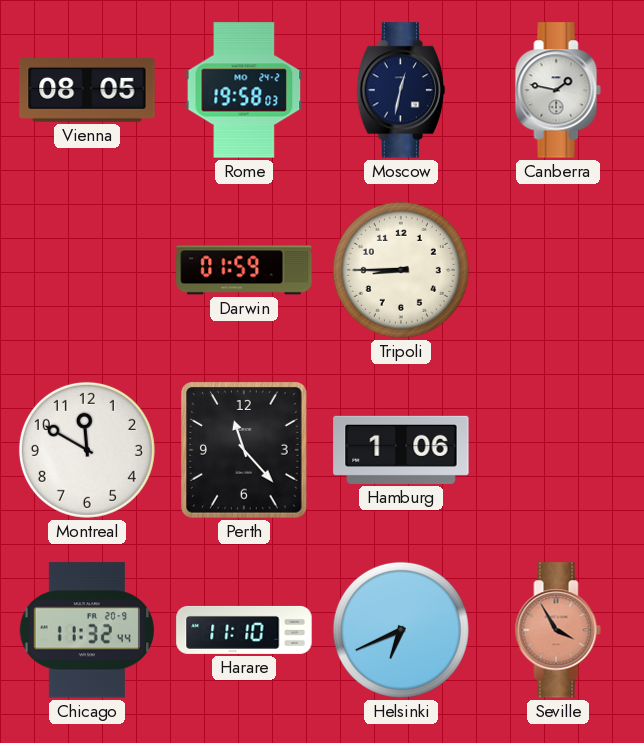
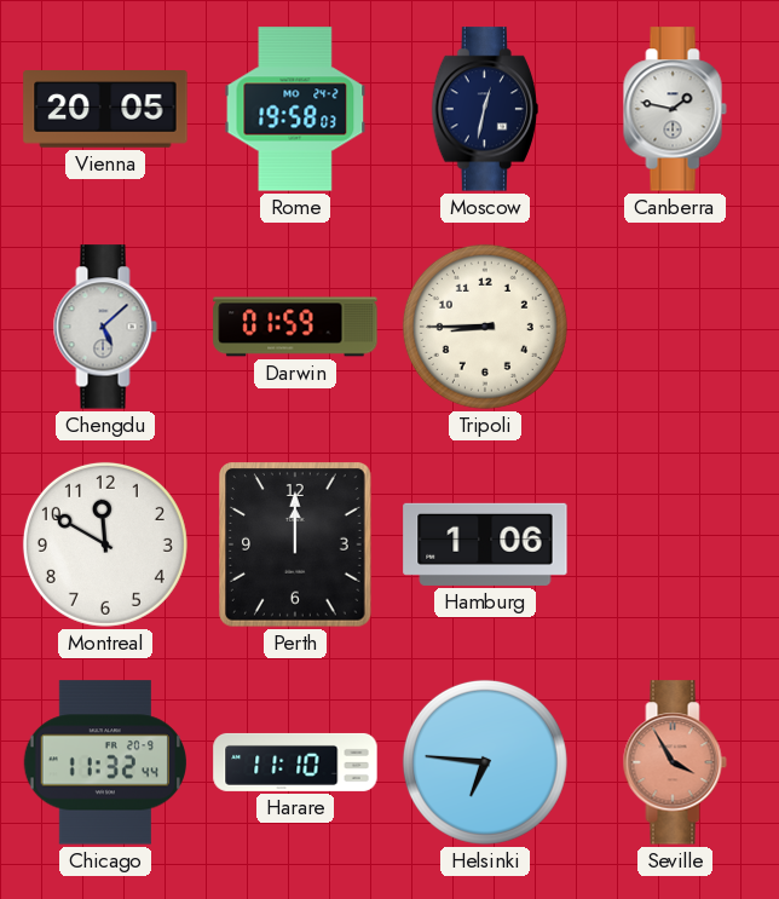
Vienna: 08:05 -> 20:05 (105, 109)
Chengdu: none -> 5:08 (105, 327)
Perth: 11:23 -> 12:00 (296, 544)
Helsinki: 6:41 -> 6:46 (485, 762)
